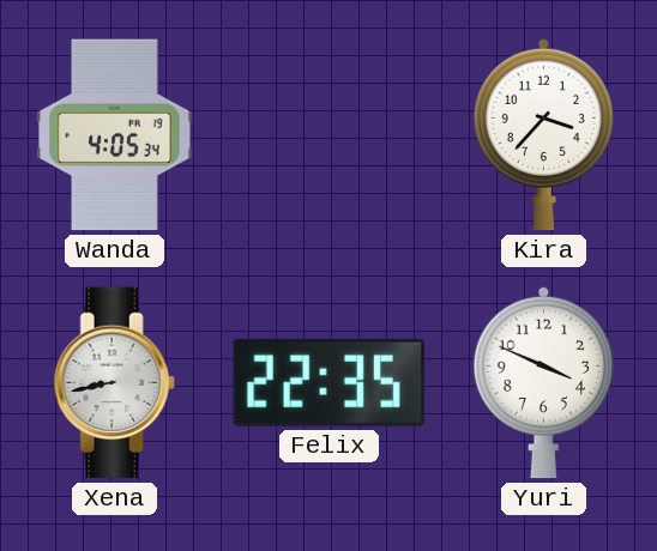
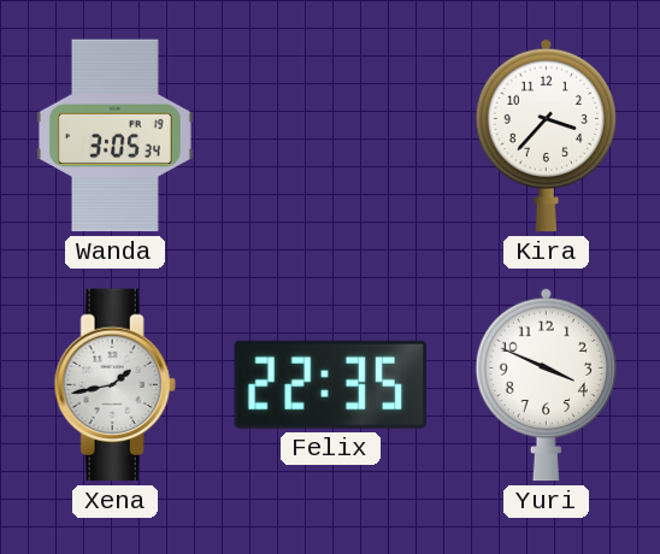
Wanda: 4:05 -> 3:05 (114, 136)
Xena: 8:43 -> 1:43 (114, 385)
